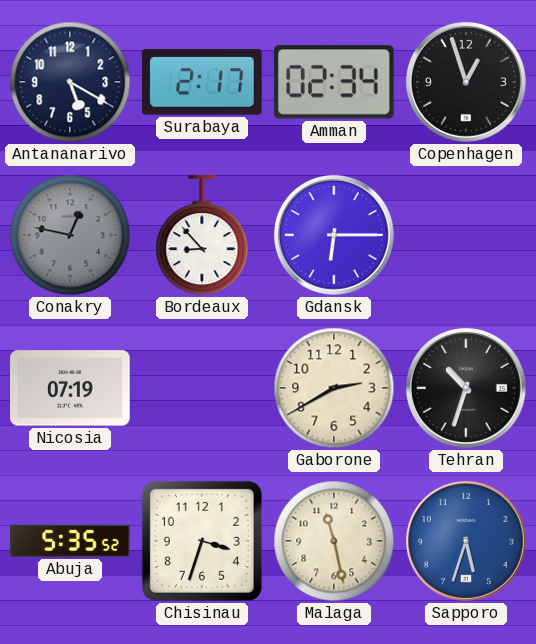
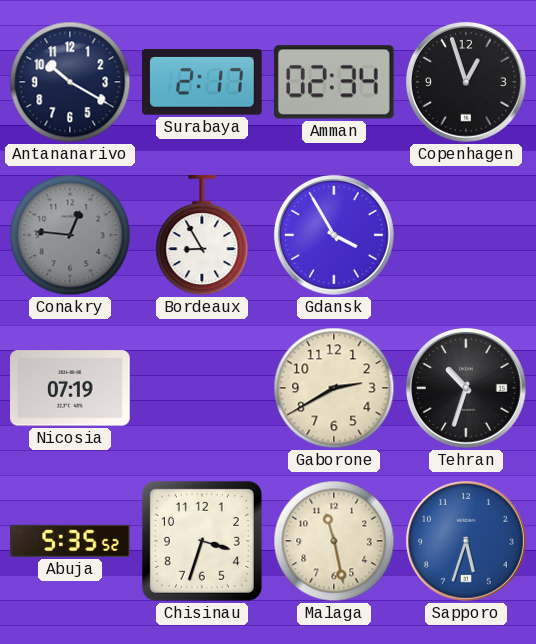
Antananarivo: 5:20 -> 10:20 (70, 82)
Conakry: 12:47 -> 12:46 (70, 235)
Bordeaux: 8:53 -> 8:55 (202, 236)
Gdansk: 6:15 -> 3:55 (334, 235)
